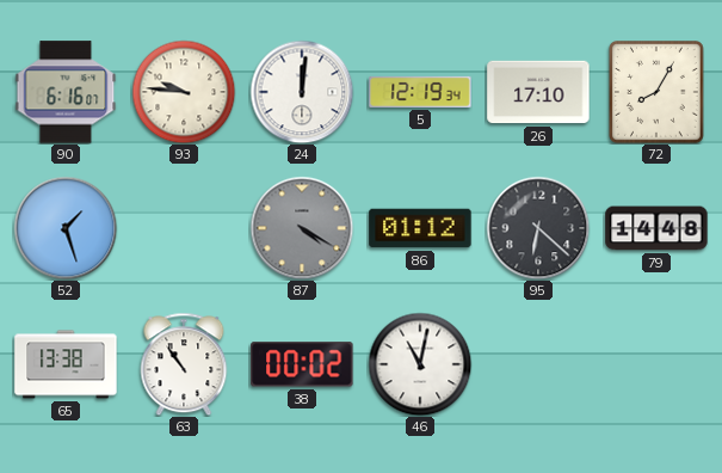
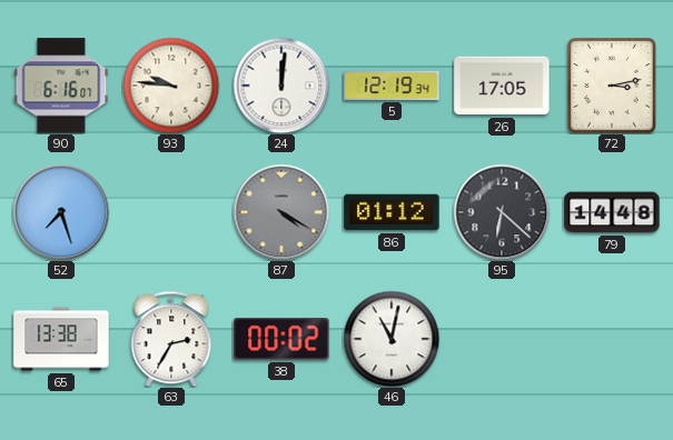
26: 17:10 -> 17:05 (502, 86)
72: 8:05 -> 3:13 (613, 87)
52: 1:27 -> 7:27 (61, 212)
63: 10:54 -> 2:35 (171, 339)
